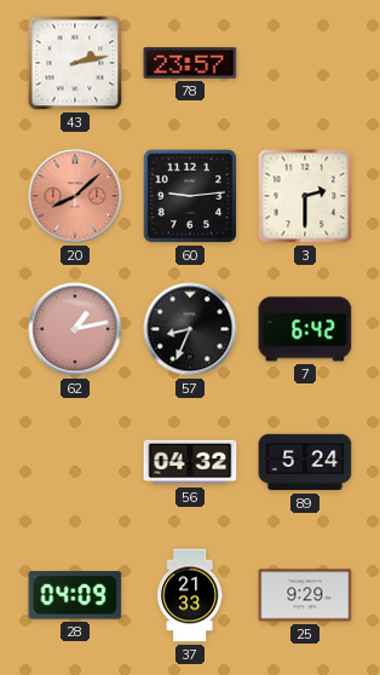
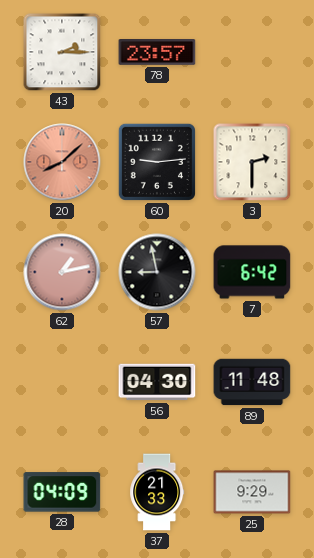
43: 2:13 -> 2:15 (62, 52)
57: 8:34 -> 8:58 (157, 272)
56: 04:32 -> 04:30 (157, 382)
89: 5:24 -> 11:48 (252, 382)
